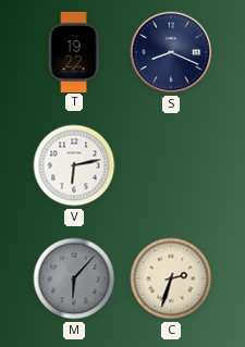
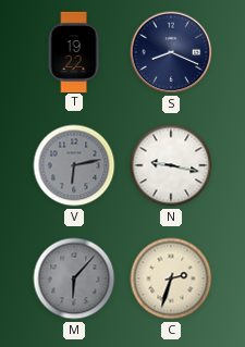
V dial: white -> grey (74, 165)
N: none -> 9:17 (171, 165)
